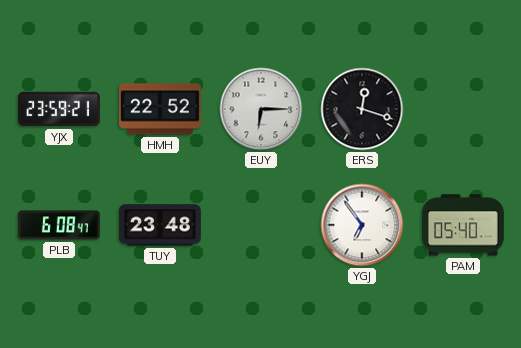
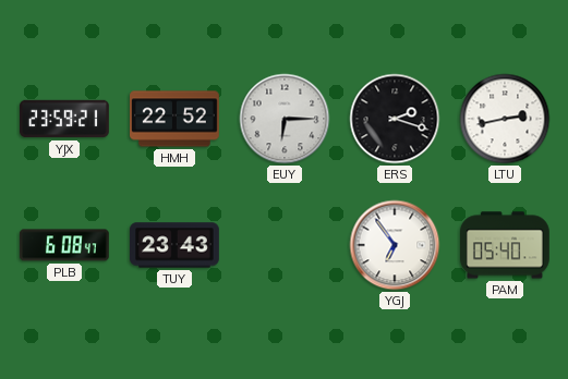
ERS: 12:18 -> 2:18 (395, 119)
LTU: none -> 2:43 (505, 119)
TUY: 23:48 -> 23:43 (176, 245)
